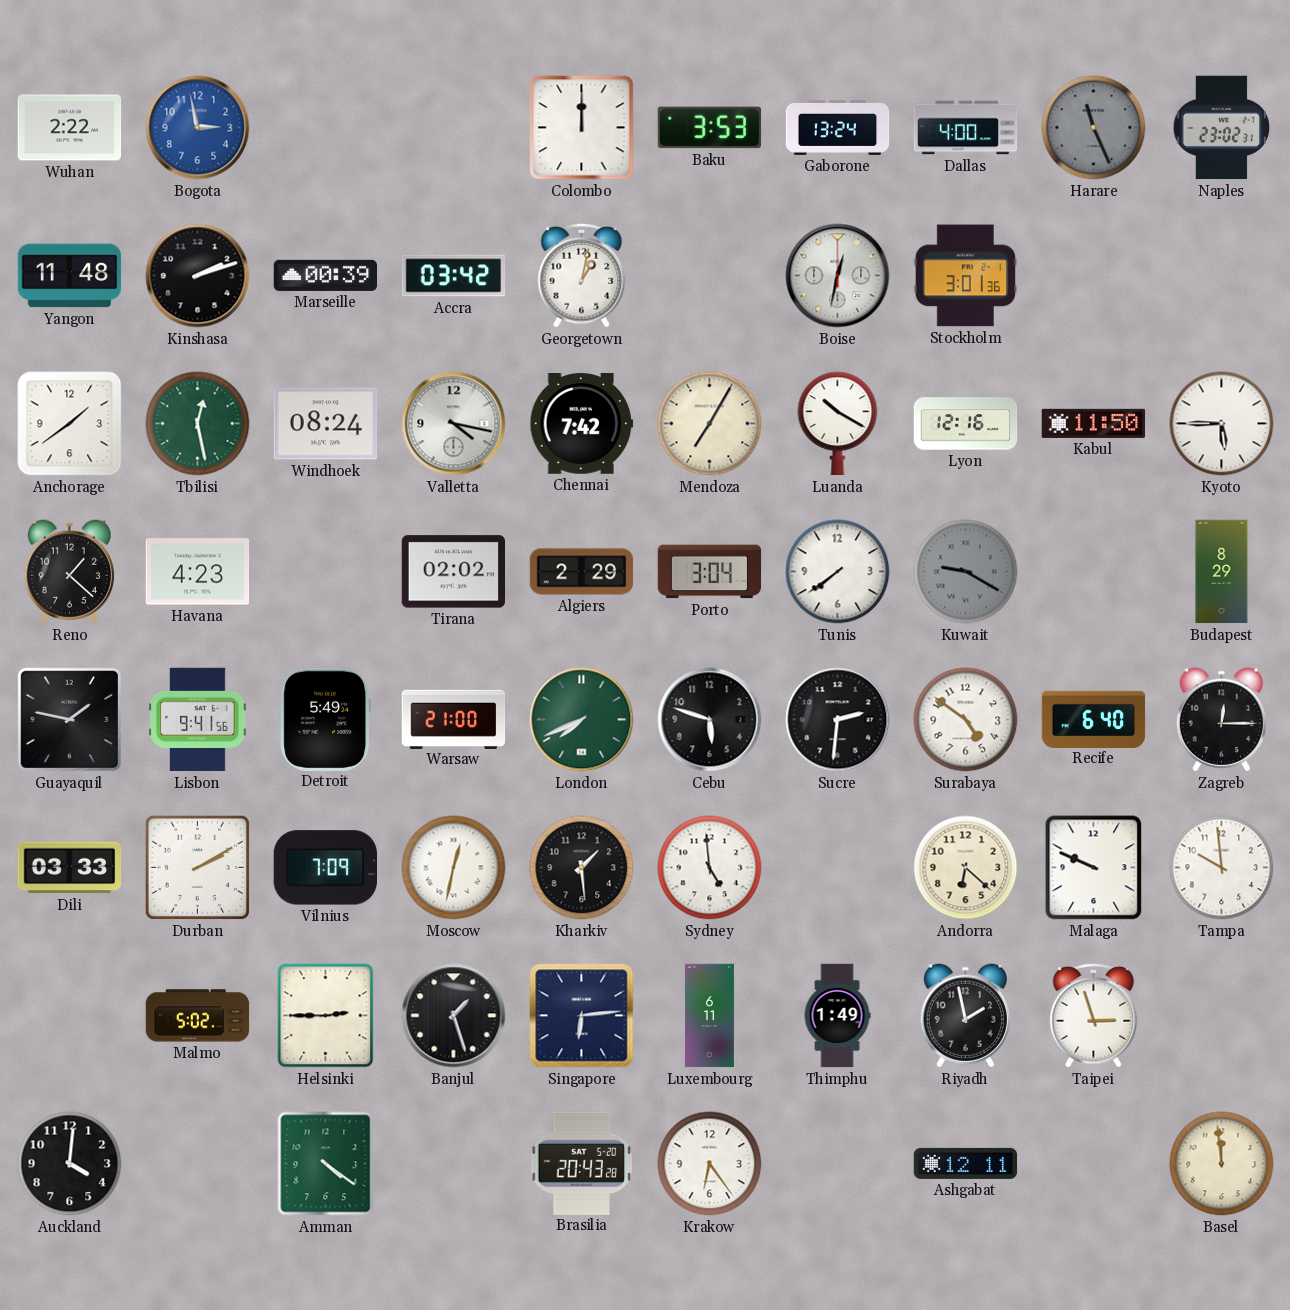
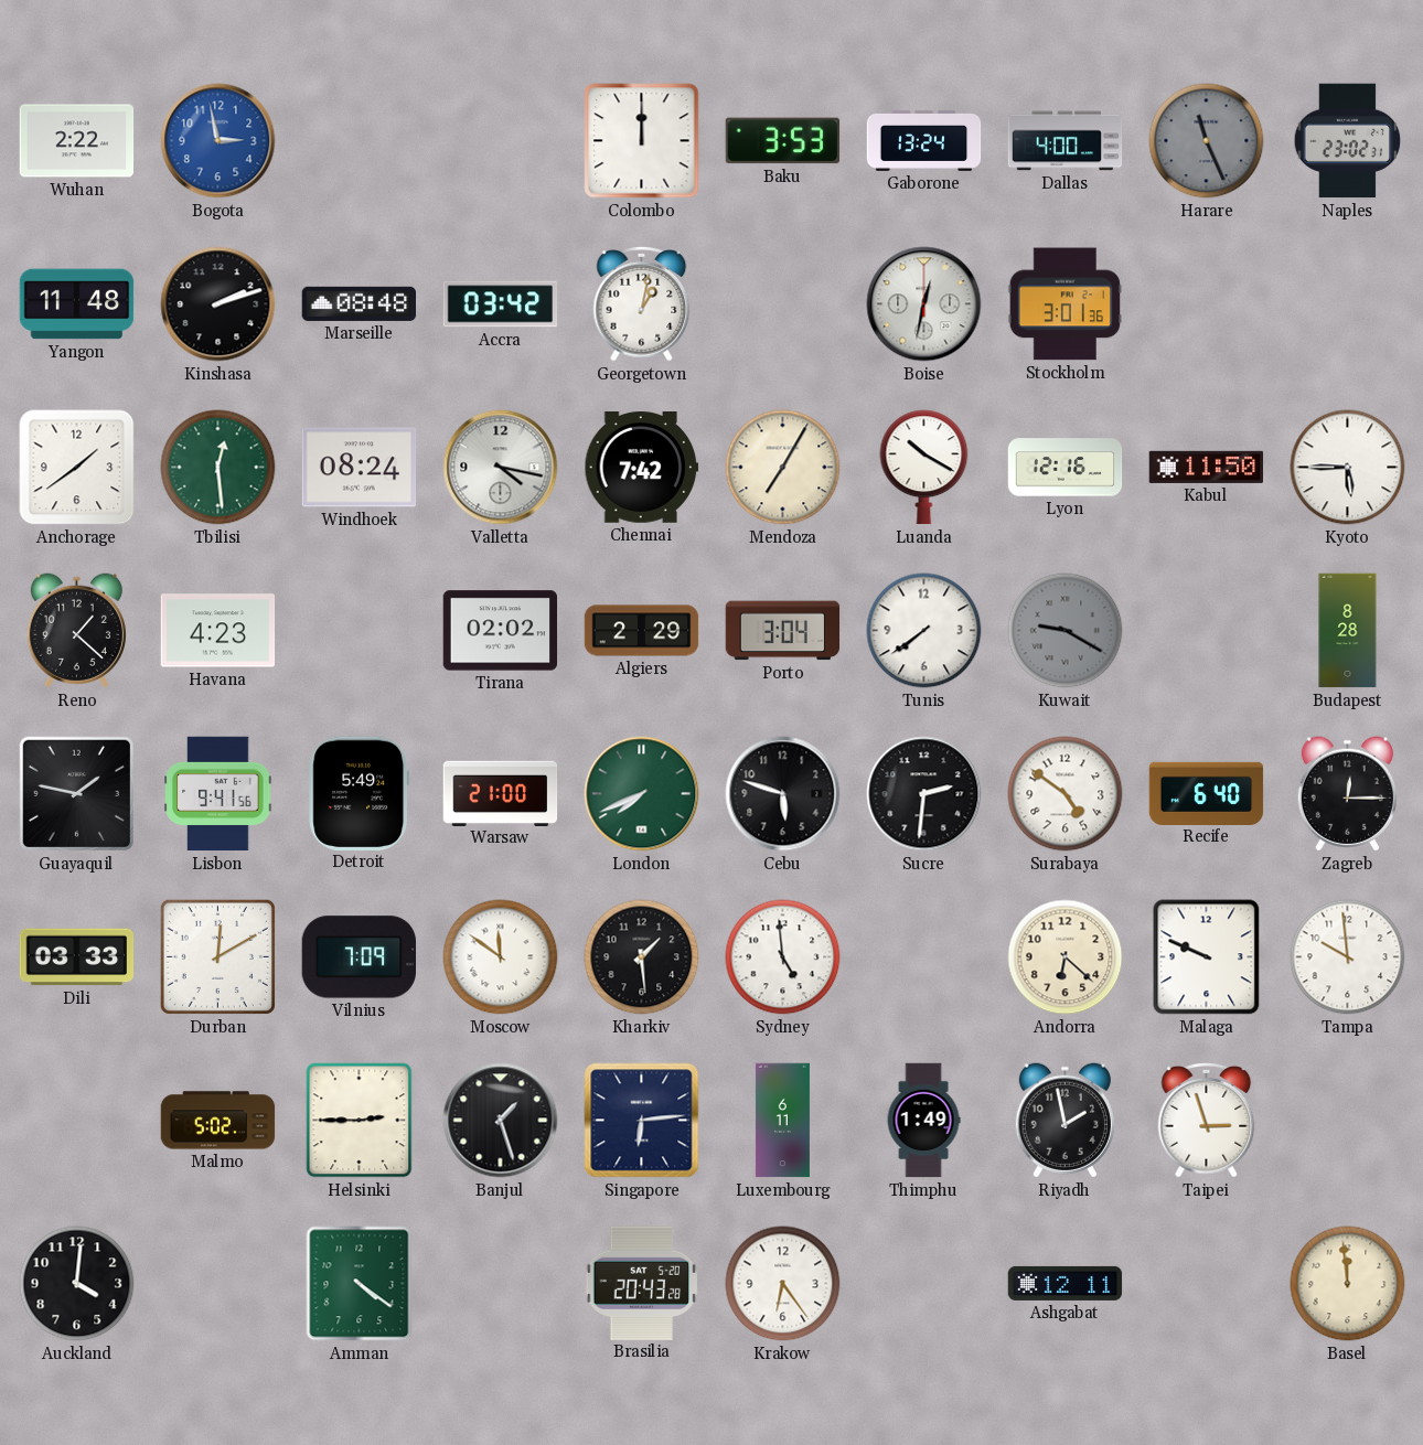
Marseille: 00:39 -> 08:48 (360, 303)
Tbilisi: 12:28 -> 12:29 (218, 468)
Budapest: 8:29 -> 8:28 (1348, 631)
Durban: 2:10 -> 12:10 (217, 956)
Moscow: 12:32 -> 11:51 (501, 957)
